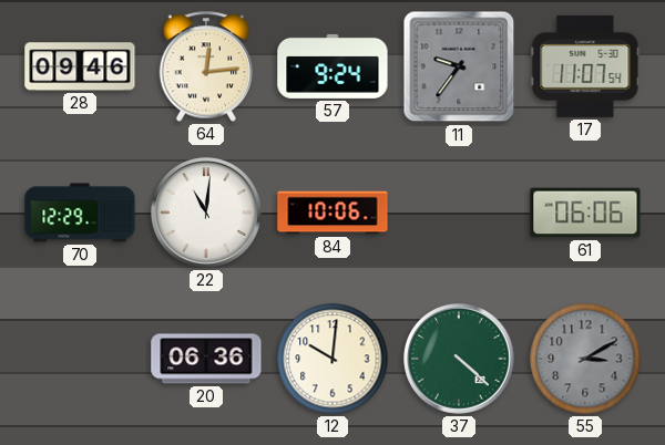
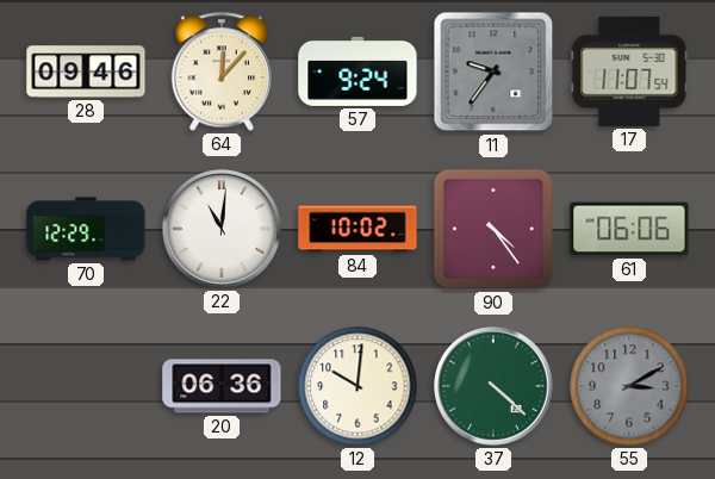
64: 12:14 -> 12:07 (222, 71)
84: 10:06 -> 10:02 (357, 229)
90: none -> 4:24 (493, 229)
